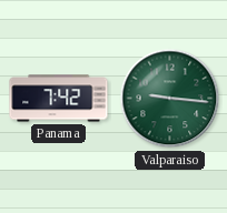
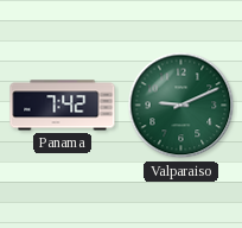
Valparaiso: 9:16 -> 9:11 (181, 106)
